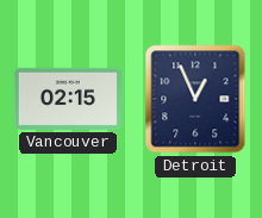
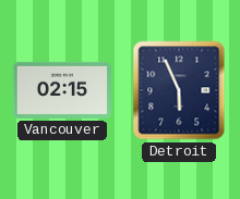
Detroit: 12:56 -> 5:56 (179, 90)
